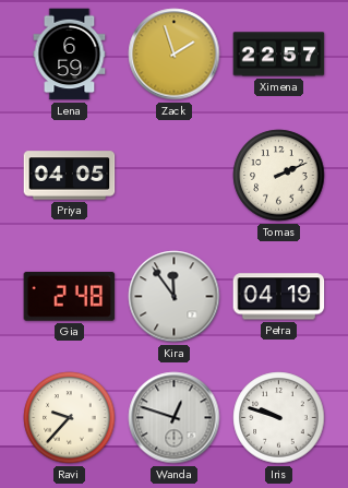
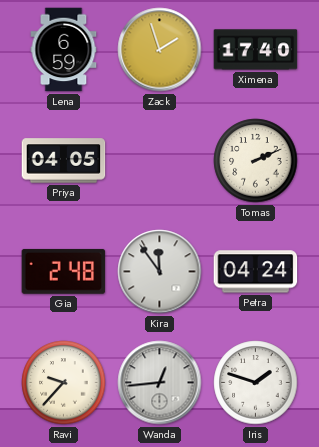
Ximena: 22:57 -> 17:40 (256, 50)
Petra: 04:19 -> 04:24 (256, 272)
Wanda: 12:48 -> 12:44 (160, 383)
Iris: 9:48 -> 1:48 (256, 383)
